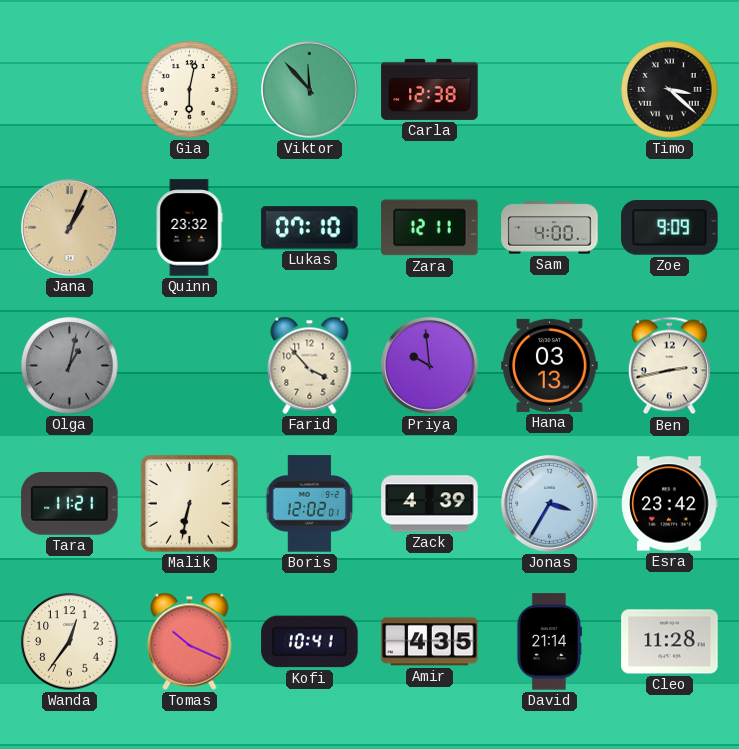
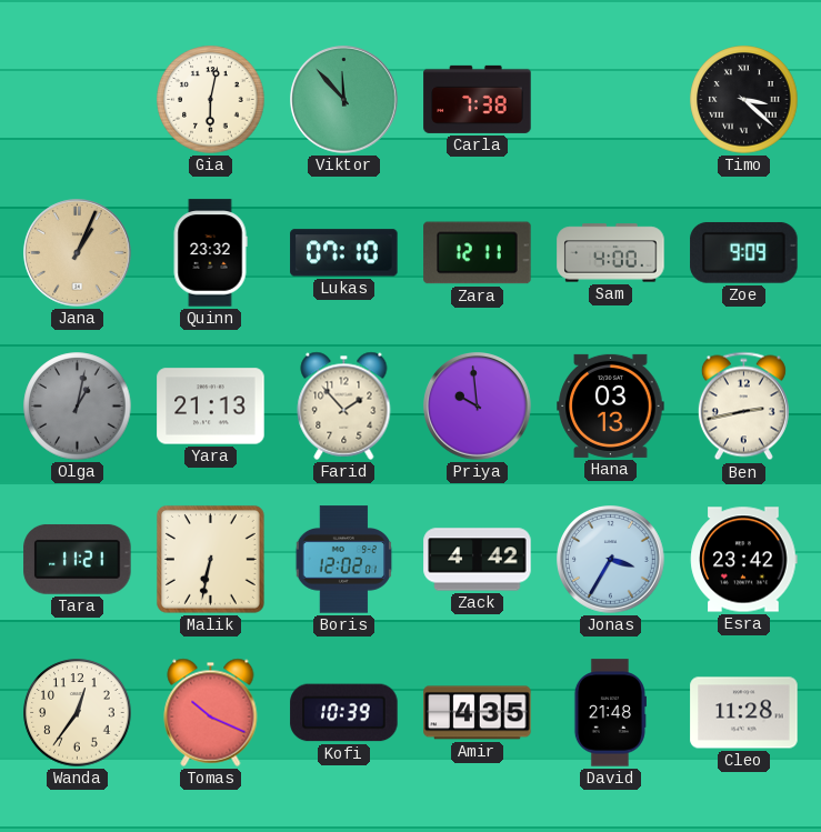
Carla: 12:38 -> 7:38 (478, 99)
Yara: none -> 21:13 (211, 407)
Farid: 3:53 -> 1:53 (344, 405)
Zack: 4:39 -> 4:42 (478, 560)
Kofi: 10:41 -> 10:39 (344, 713)
David: 21:14 -> 21:48 (610, 713)
